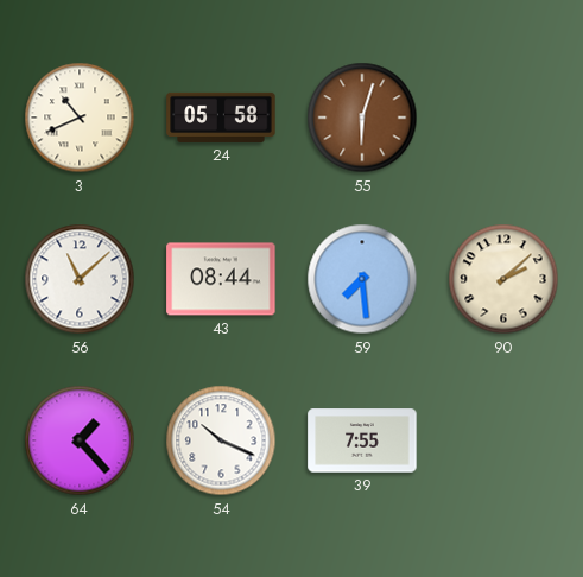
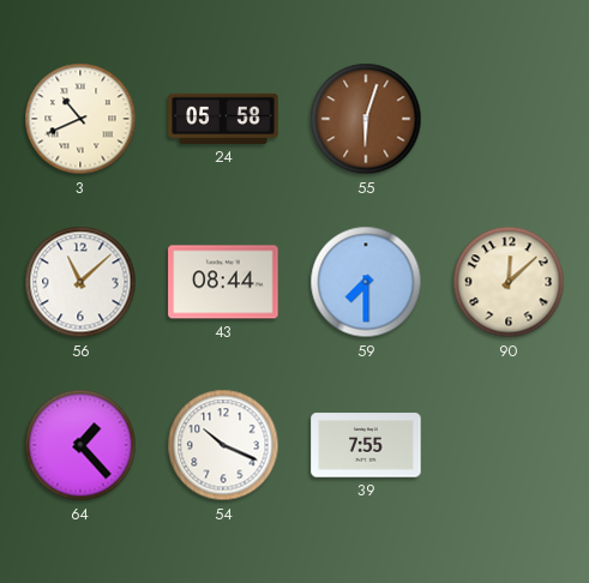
59: 7:29 -> 7:30 (366, 282)
90: 2:08 -> 12:08 (509, 282)
